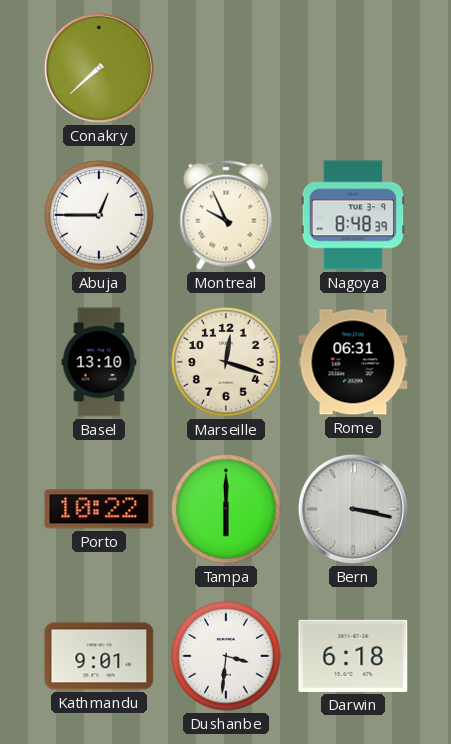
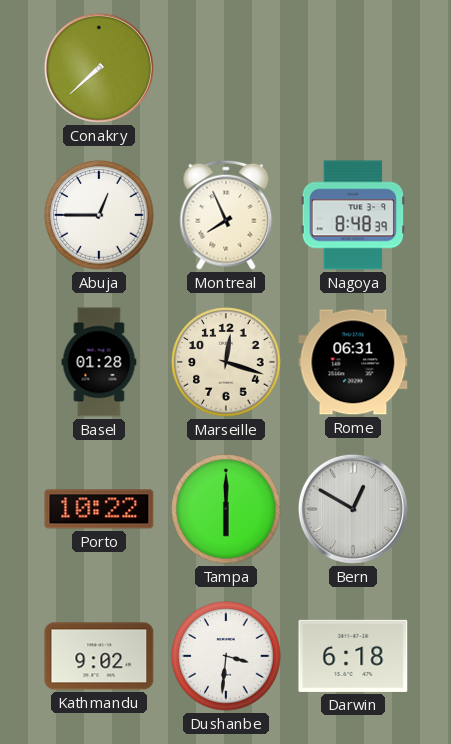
Montreal: 9:56 -> 7:56 (226, 215)
Basel: 13:10 -> 01:28 (99, 362)
Bern: 3:17 -> 12:50 (353, 509)
Kathmandu: 9:01 -> 9:02 (99, 656)
